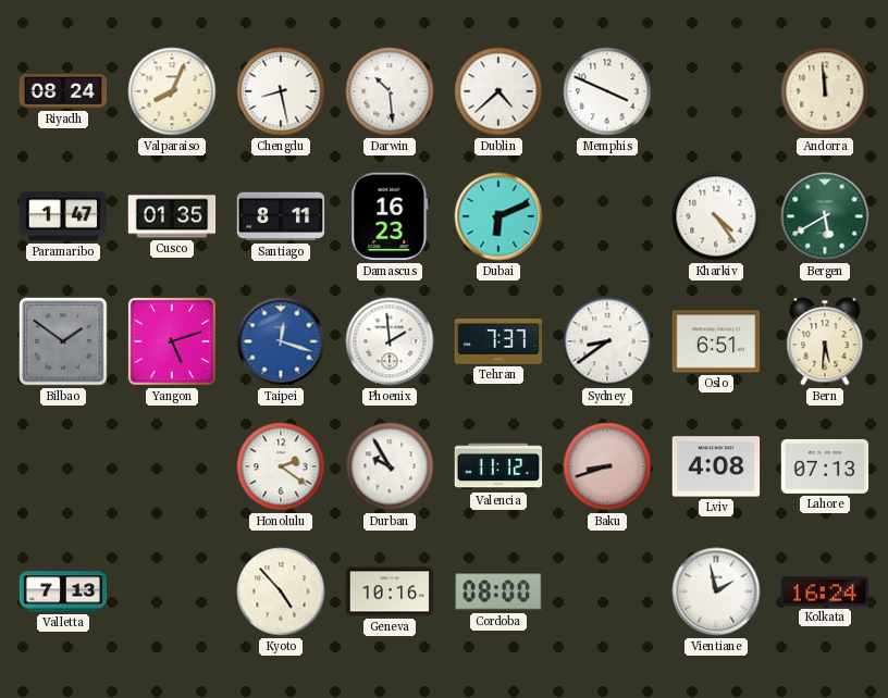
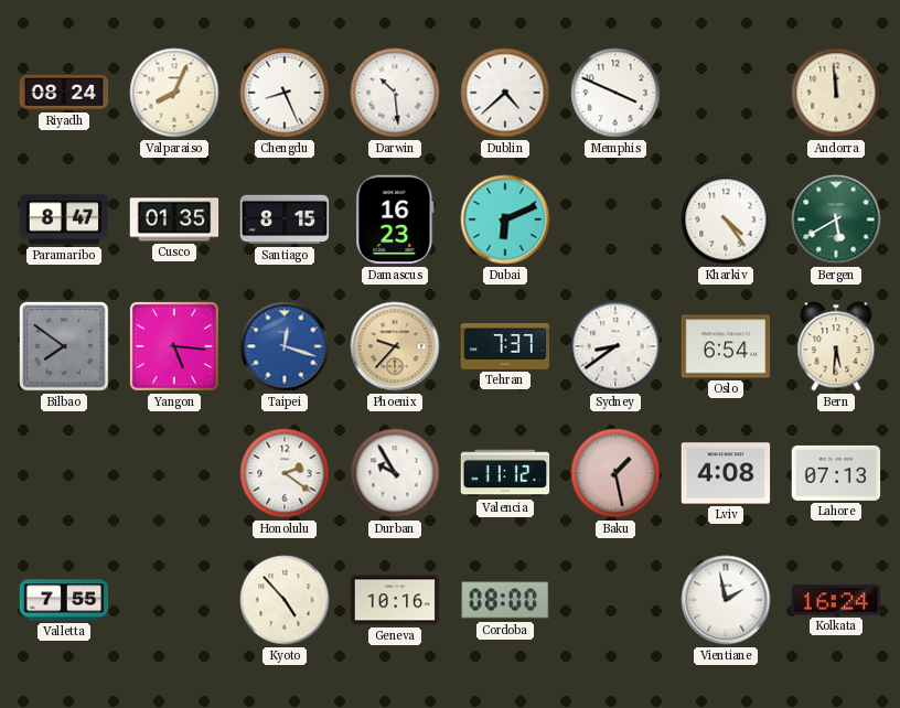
Chengdu: 8:28 -> 8:26 (285, 93)
Paramaribo: 1:47 -> 8:47 (64, 219)
Santiago: 8:11 -> 8:15 (285, 219)
Bilbao: 1:51 -> 7:51 (64, 346)
Yangon: 5:12 -> 5:16 (174, 346)
Phoenix: 1:59 -> 9:37 (395, 346)
Phoenix dial: white -> champagne (395, 346)
Oslo: 6:51 -> 6:54 (726, 346)
Baku: 8:42 -> 1:28 (615, 473)
Valletta: 7:13 -> 7:55 (64, 600)
